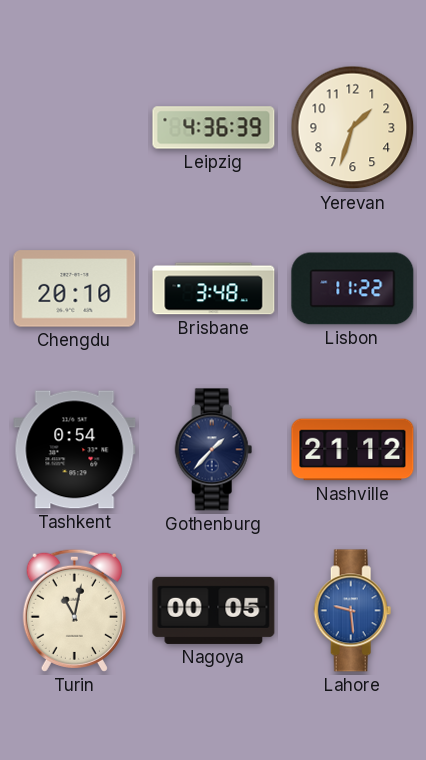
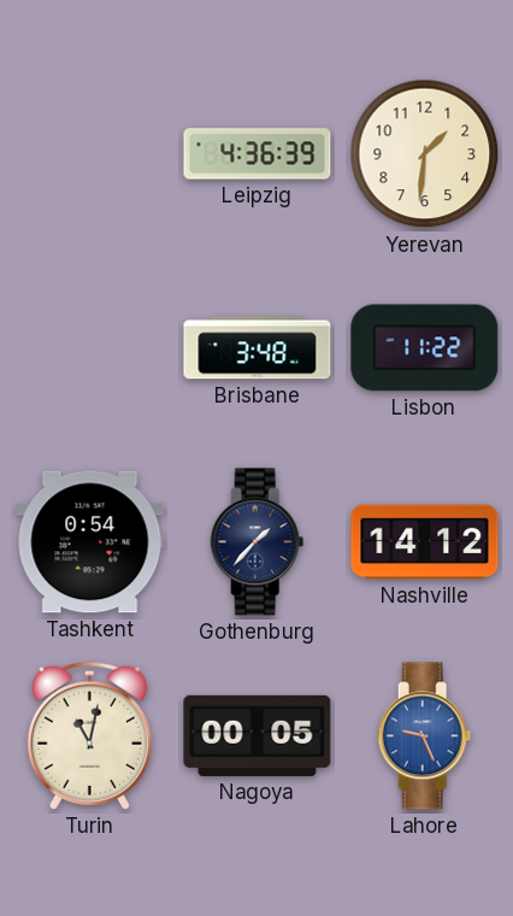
Yerevan: 1:33 -> 1:31 (425, 154)
Chengdu: 20:10 -> none (75, 289)
Nashville: 21:12 -> 14:12 (425, 542)
Lahore: 9:29 -> 9:26 (425, 736)
